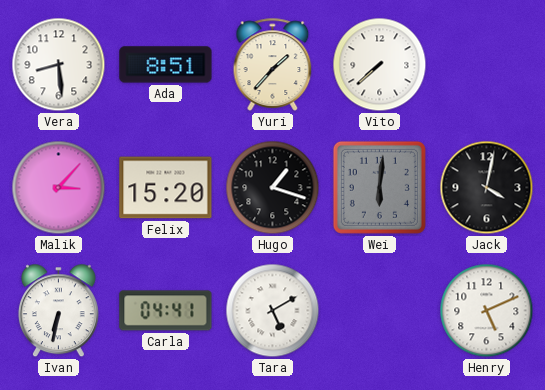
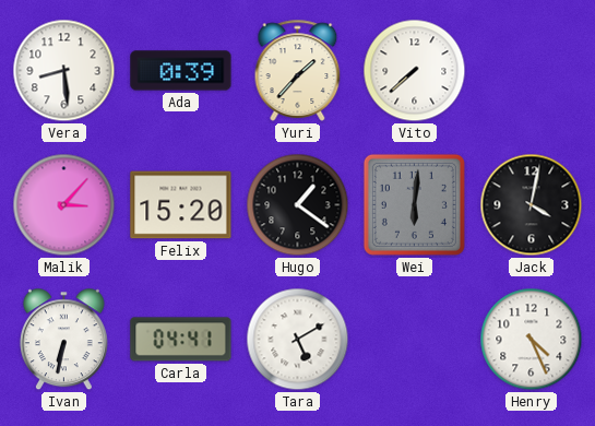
Ada: 8:51 -> 0:39 (181, 71)
Hugo: 1:18 -> 1:21 (298, 205)
Henry: 5:11 -> 4:26 (532, 340)
